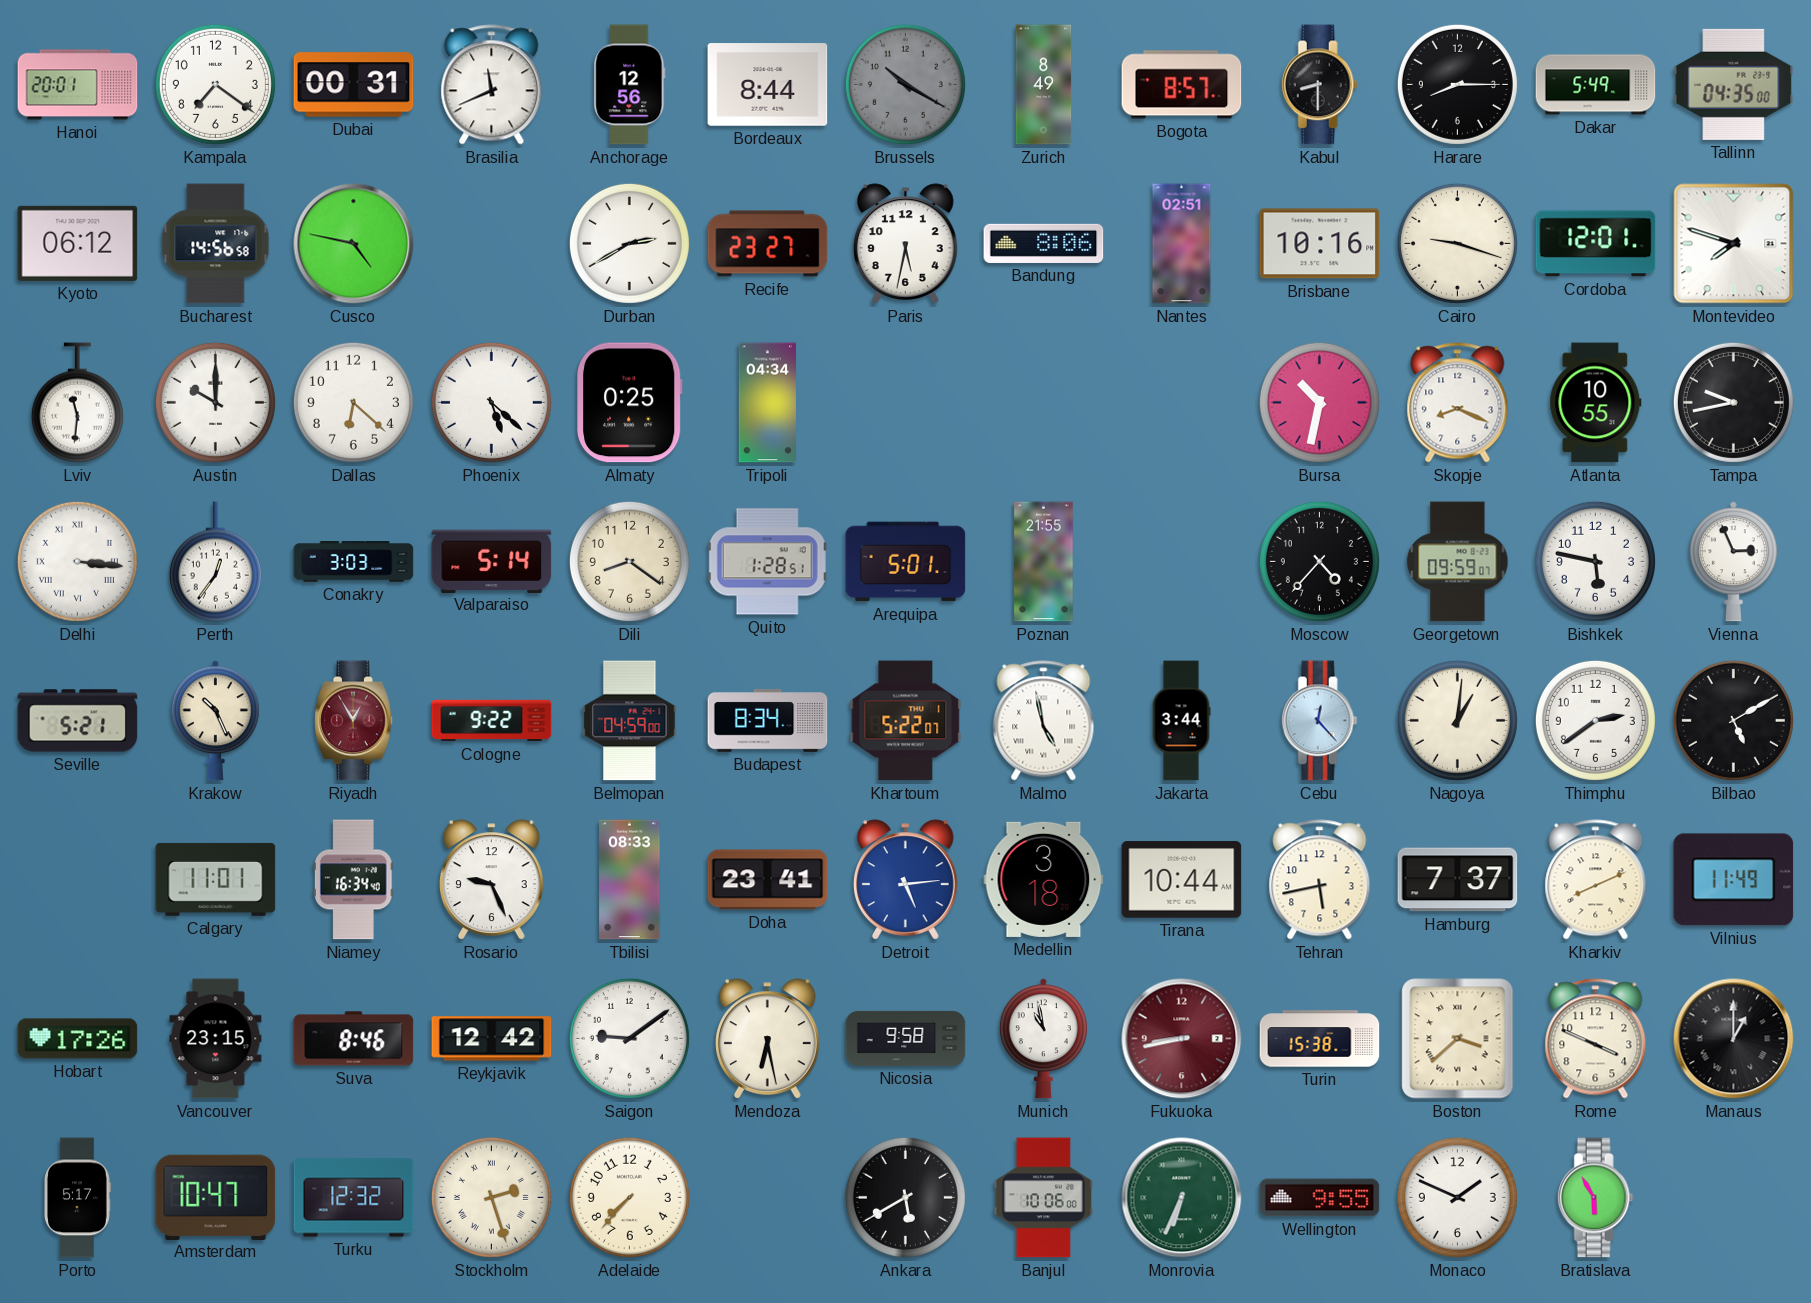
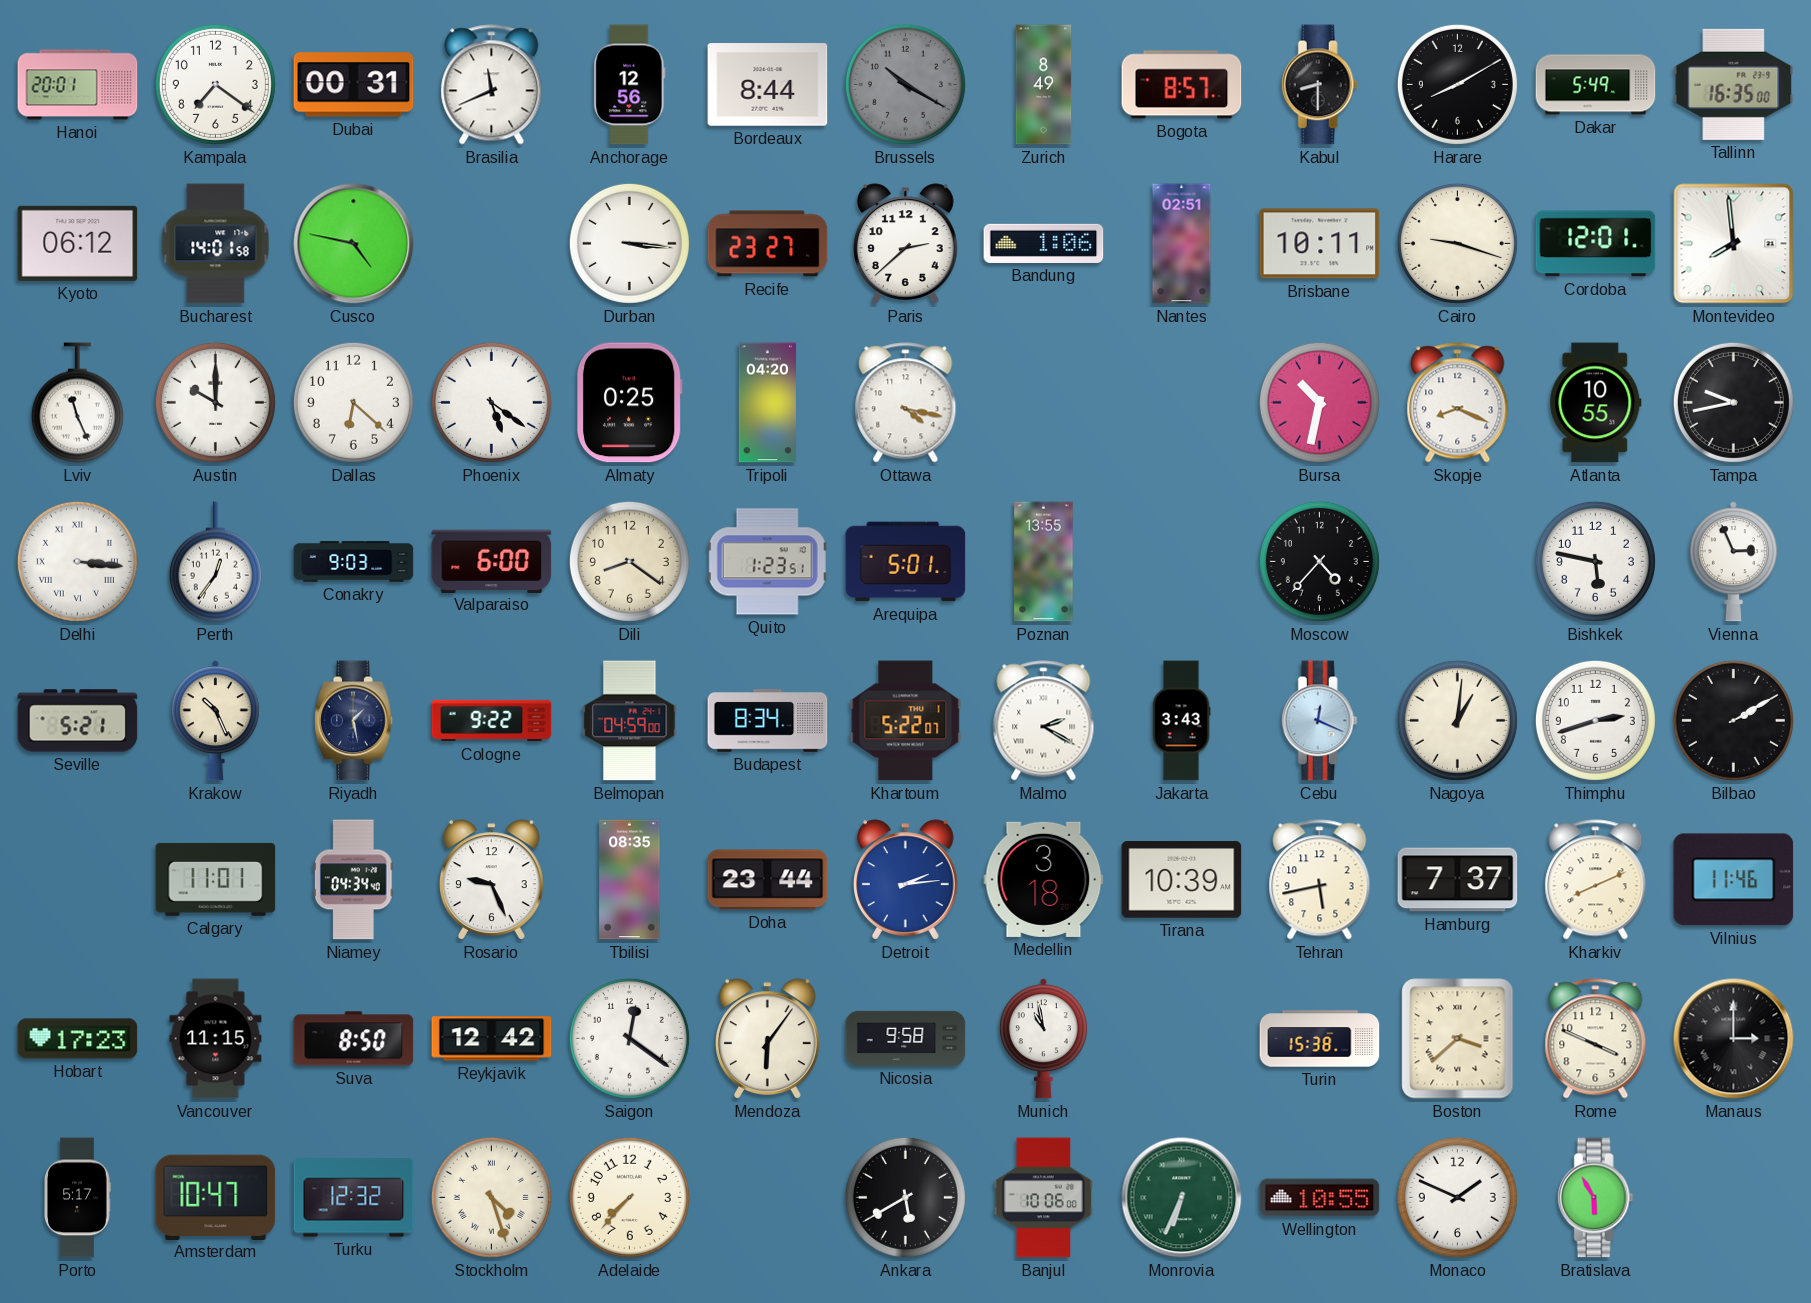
Harare: 8:15 -> 8:10 (1457, 84)
Tallinn: 04:35 -> 16:35 (1734, 84)
Bucharest: 14:56 -> 14:01 (216, 244)
Durban: 2:40 -> 3:16 (629, 243)
Paris: 5:32 -> 2:38 (906, 244)
Bandung: 8:06 -> 1:06 (1044, 243)
Brisbane: 10:16 -> 10:11 (1320, 244)
Montevideo: 7:48 -> 7:59 (1734, 244)
Lviv: 11:31 -> 11:26 (77, 403)
Phoenix: 5:22 -> 5:21 (491, 402)
Tripoli: 04:34 -> 04:20 (767, 403)
Ottawa: none -> 4:17 (906, 403)
Conakry: 3:03 -> 9:03 (354, 562)
Valparaiso: 5:14 -> 6:00 (492, 561)
Quito: 1:28 -> 1:23 (767, 562)
Poznan: 21:55 -> 13:55 (1044, 562)
Georgetown: 09:59 -> none (1458, 562)
Riyadh: 12:55 -> 1:28 (354, 721)
Riyadh dial: burgundy -> navy (354, 721)
Malmo: 4:58 -> 2:20 (1044, 721)
Jakarta: 3:44 -> 3:43 (1181, 721)
Cebu: 12:23 -> 12:19 (1319, 721)
Thimphu: 2:39 -> 2:42 (1595, 720)
Bilbao: 5:10 -> 2:10 (1733, 720)
Niamey: 16:34 -> 04:34 (353, 880)
Tbilisi: 08:33 -> 08:35 (630, 880)
Doha: 23:41 -> 23:44 (768, 880)
Detroit: 5:14 -> 2:14 (906, 880)
Tirana: 10:44 -> 10:39 (1182, 880)
Vilnius: 11:49 -> 11:46 (1734, 880)
Hobart: 17:26 -> 17:23 (78, 1039)
Vancouver: 23:15 -> 11:15 (216, 1039)
Suva: 8:46 -> 8:50 (354, 1039)
Saigon: 9:09 -> 12:21 (629, 1038)
Mendoza: 6:28 -> 6:06 (768, 1039)
Fukuoka: 8:43 -> none (1182, 1039)
Manaus: 1:00 -> 3:00 (1734, 1039)
Stockholm: 2:27 -> 4:27 (491, 1197)
Wellington: 9:55 -> 10:55 (1320, 1198)
